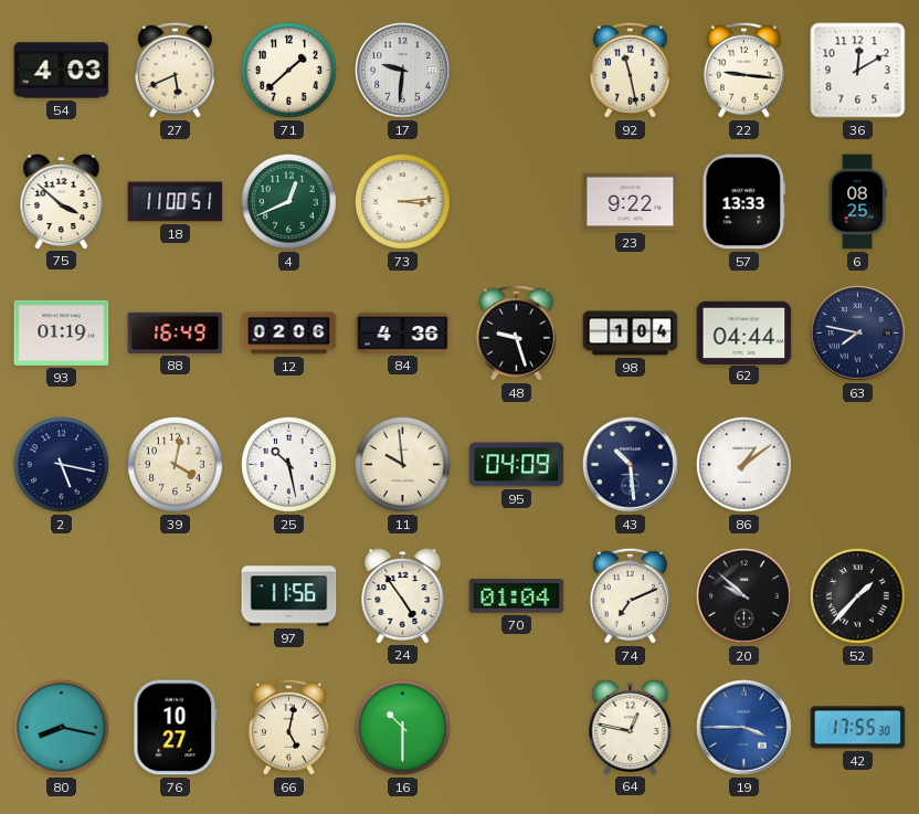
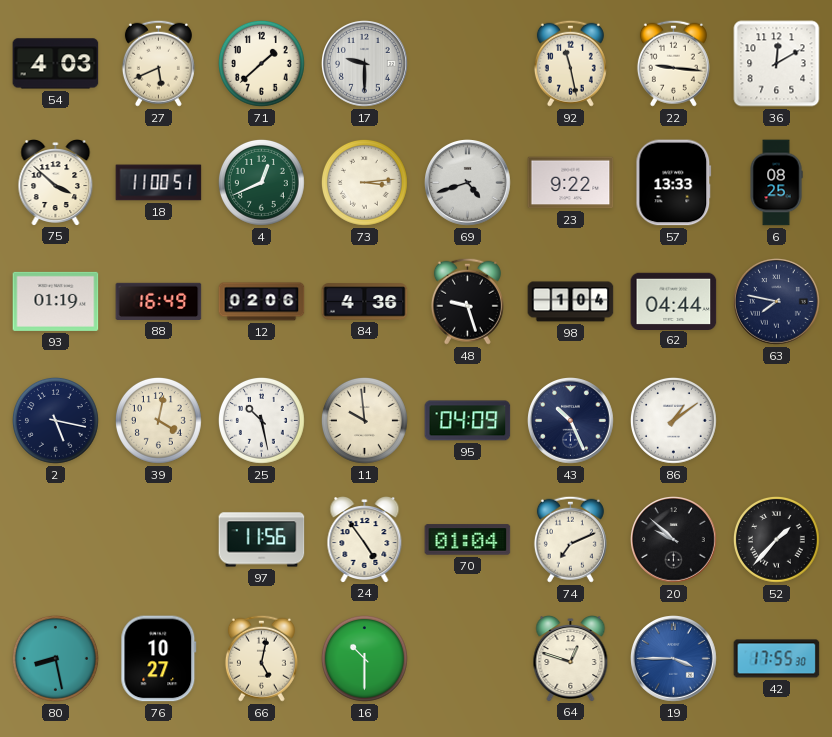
17: 9:31 -> 9:30 (365, 64)
69: none -> 4:42 (468, 183)
43: 10:29 -> 10:26 (571, 421)
80: 8:17 -> 8:28 (56, 659)
64: 12:47 -> 12:48 (571, 659)
